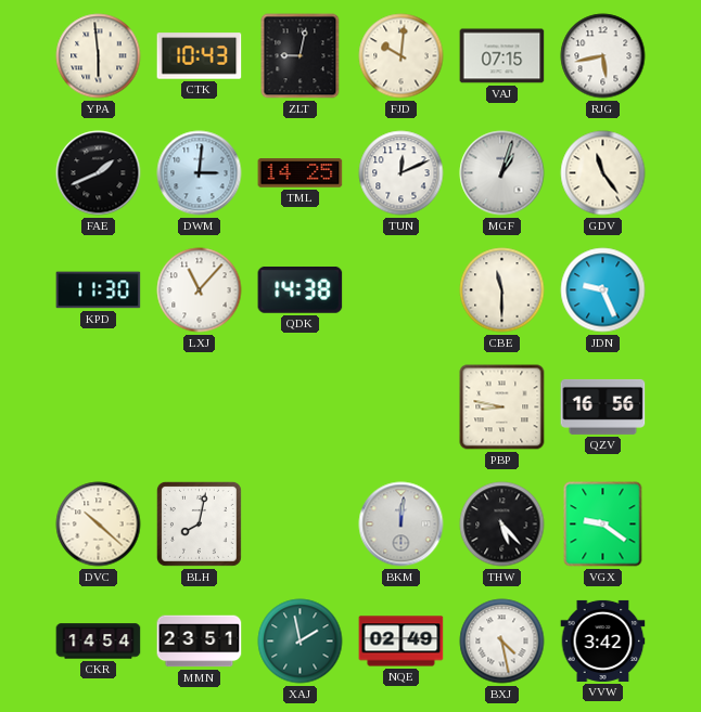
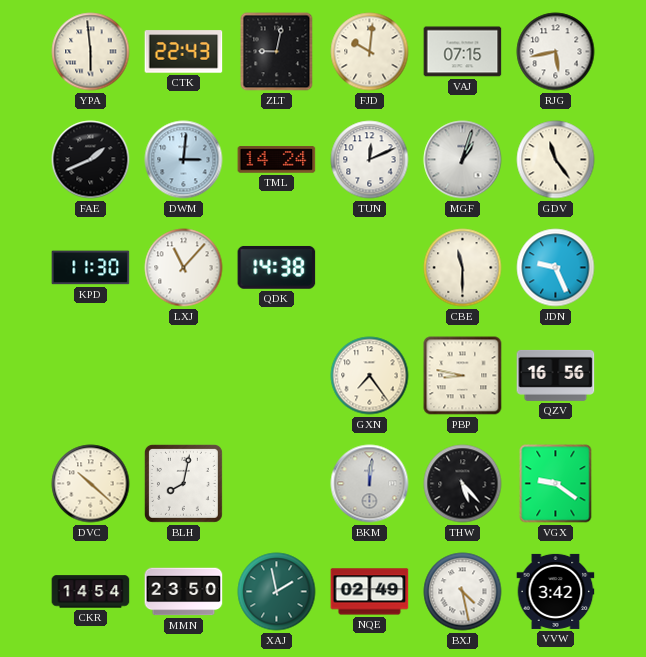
CTK: 10:43 -> 22:43 (184, 52)
TML: 14:25 -> 14:24 (277, 160)
GXN: none -> 7:24 (370, 376)
MMN: 23:51 -> 23:50 (184, 592)
